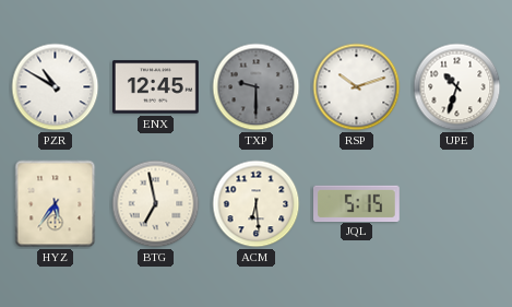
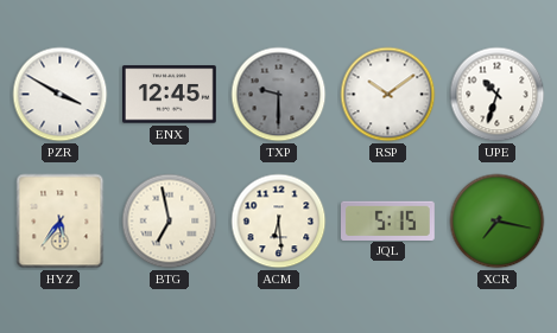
PZR: 10:50 -> 3:50 (61, 95)
RSP: 10:12 -> 10:09 (388, 95)
XCR: none -> 7:17 (498, 222)
